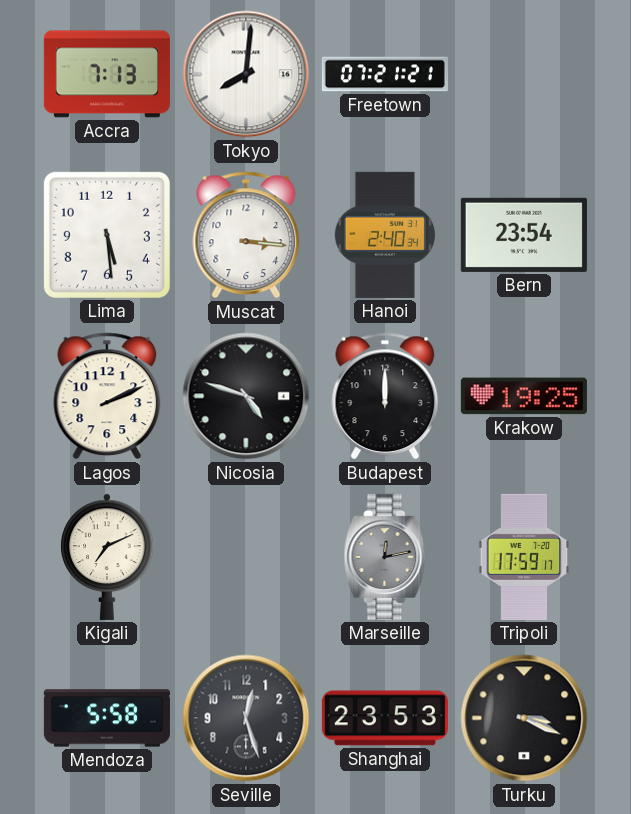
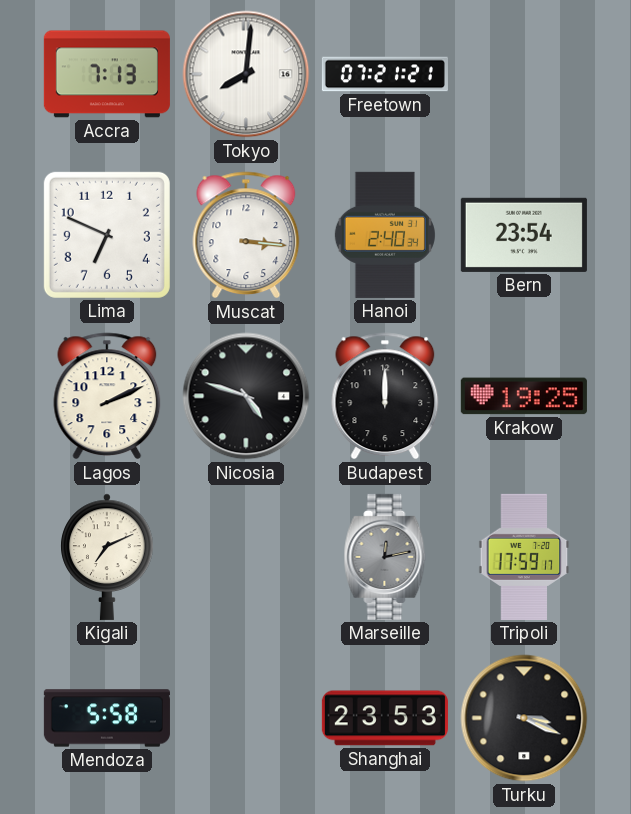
Lima: 5:29 -> 6:49 (107, 235)
Seville: 12:27 -> none (246, 718)
